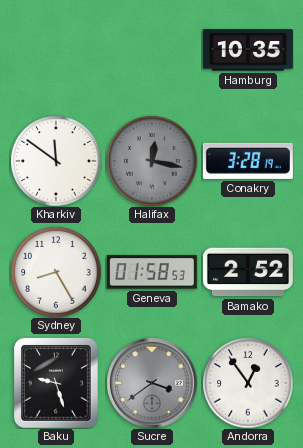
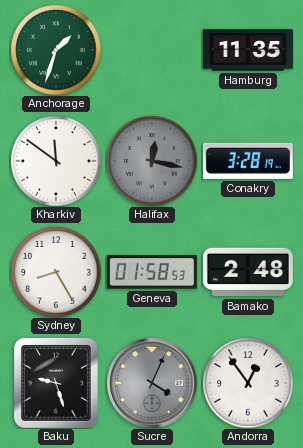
Anchorage: none -> 1:33 (56, 50)
Hamburg: 10:35 -> 11:35 (248, 50)
Bamako: 2:52 -> 2:48 (248, 272)
Sucre: 3:39 -> 4:04 (152, 383)
